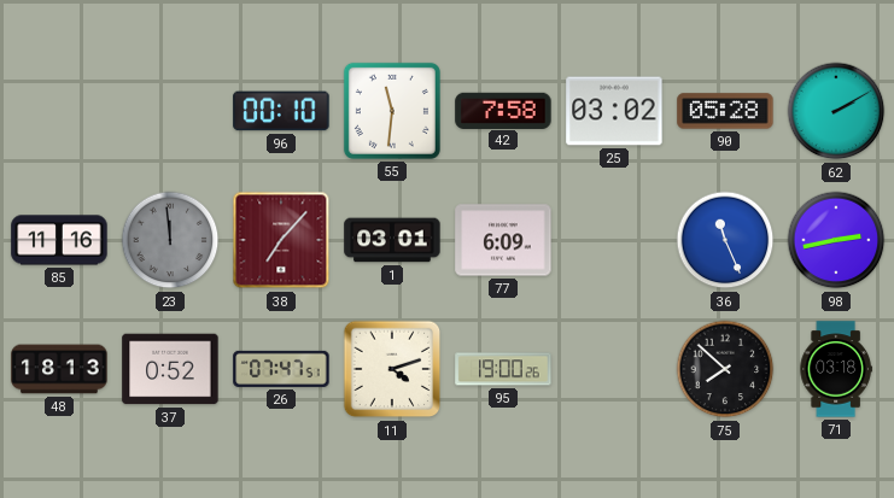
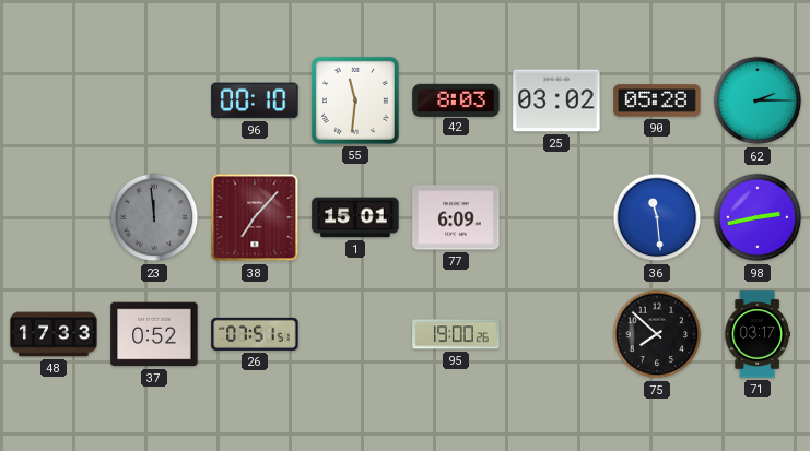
42: 7:58 -> 8:03 (456, 99)
62: 2:10 -> 2:15 (758, 100)
85: 11:16 -> none (59, 240)
1: 03:01 -> 15:01 (355, 217)
36: 11:26 -> 11:29 (657, 217)
48: 18:13 -> 17:33 (54, 334)
26: 07:47 -> 07:51 (255, 334)
11: 4:12 -> none (392, 369)
71: 03:18 -> 03:17 (758, 334)
